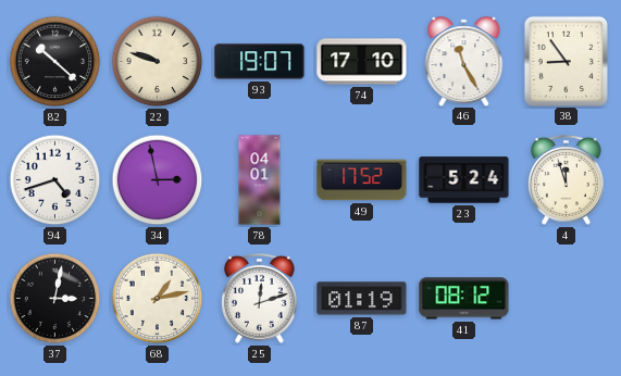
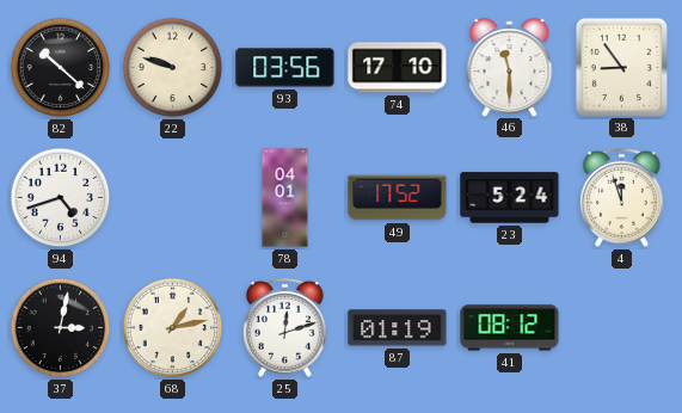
93: 19:07 -> 03:56 (285, 68)
46: 11:25 -> 11:30 (510, 67)
34: 2:58 -> none (158, 180)
